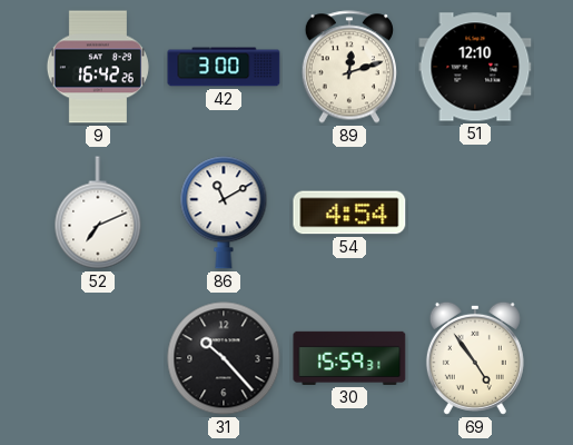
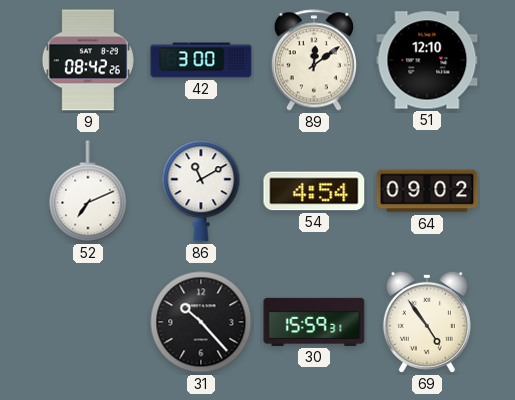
9: 16:42 -> 08:42 (88, 60)
89: 12:12 -> 12:09 (313, 60)
64: none -> 09:02 (427, 191)
